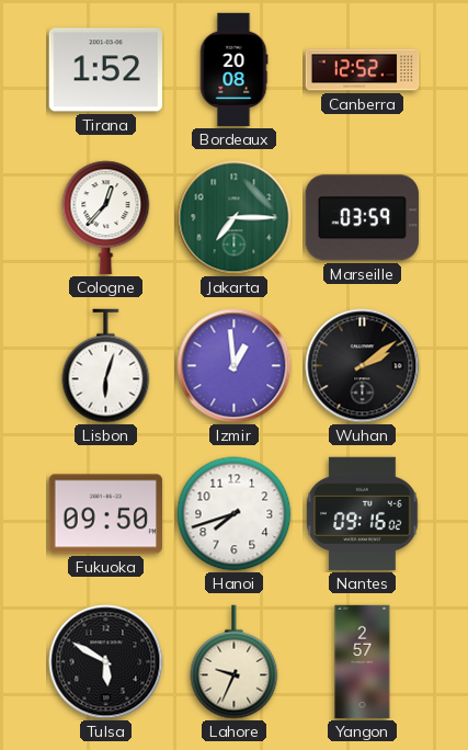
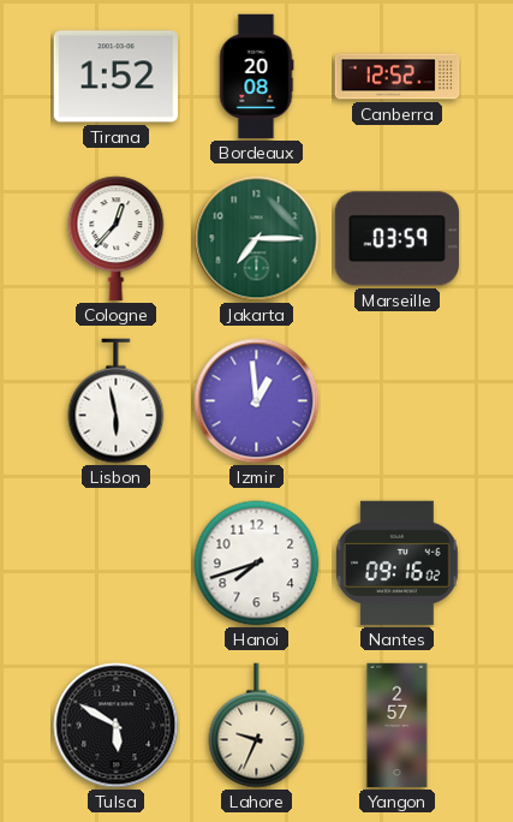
Lisbon: 6:03 -> 5:58 (117, 401)
Wuhan: 2:09 -> none (363, 366)
Fukuoka: 09:50 -> none (105, 514)
